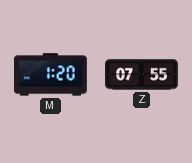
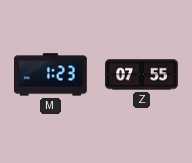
M: 1:20 -> 1:23 (51, 75)
